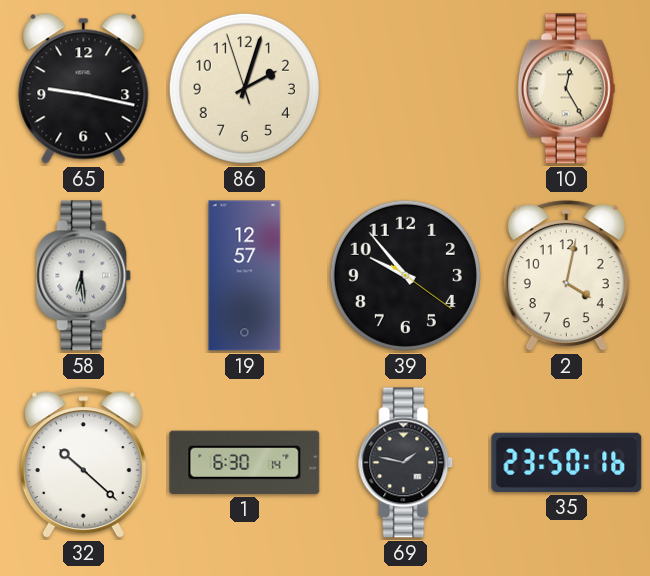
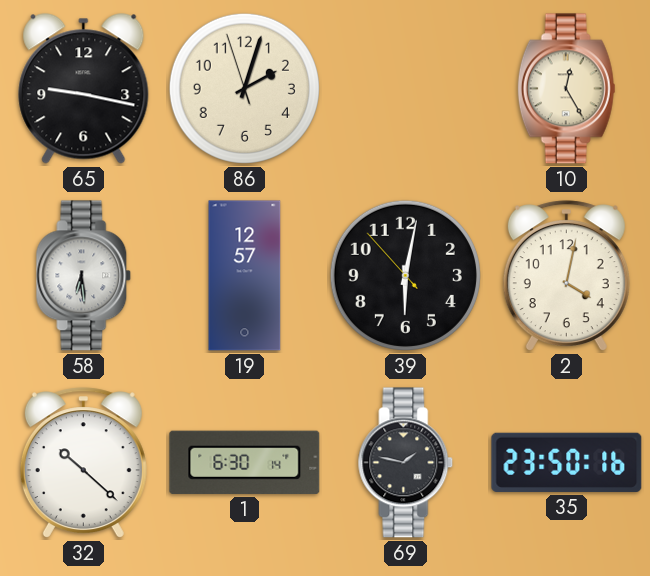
39: 9:53 -> 6:01 (405, 275)
